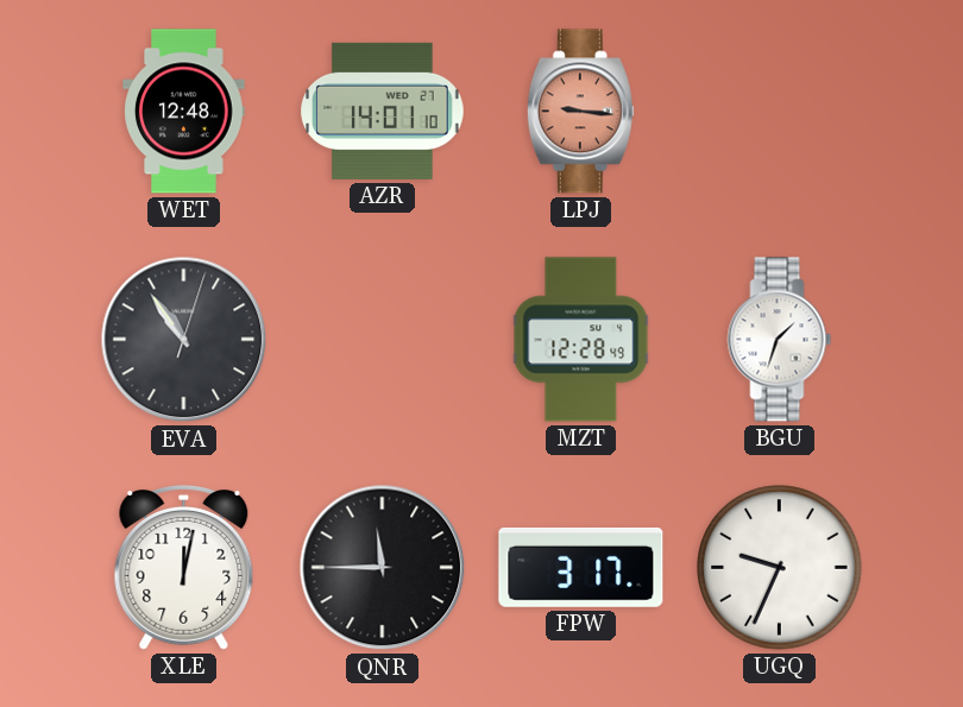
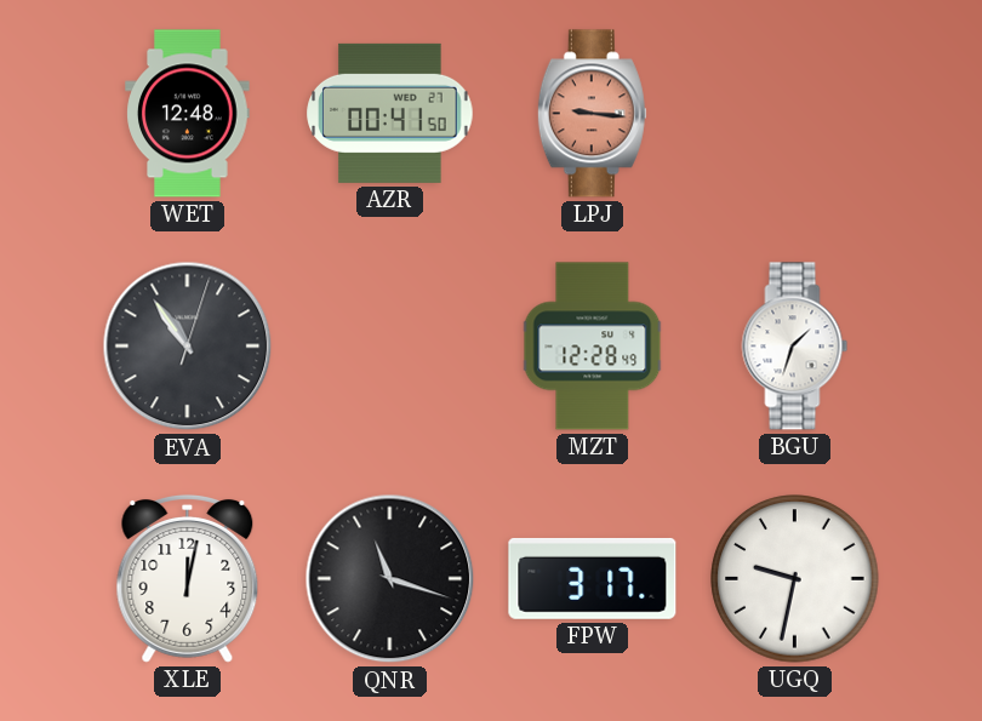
AZR: 14:01 -> 00:41 (390, 113)
QNR: 11:45 -> 11:18 (390, 579)
UGQ: 9:34 -> 9:32 (795, 579)
